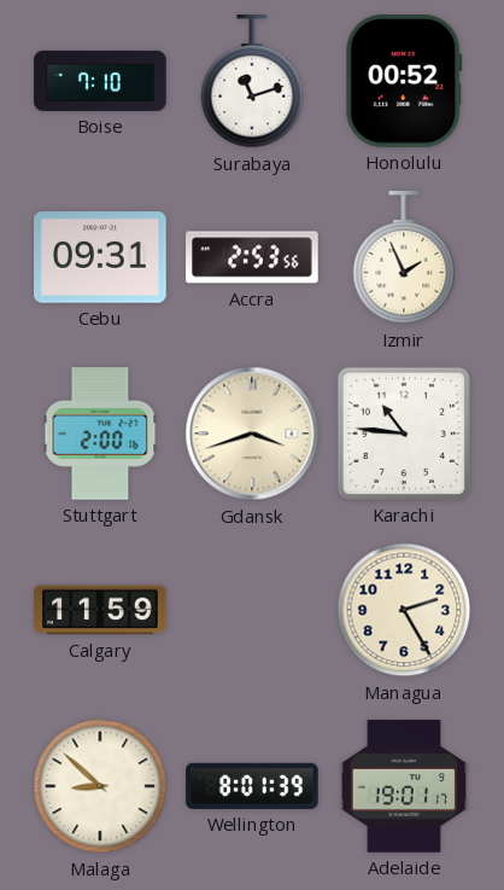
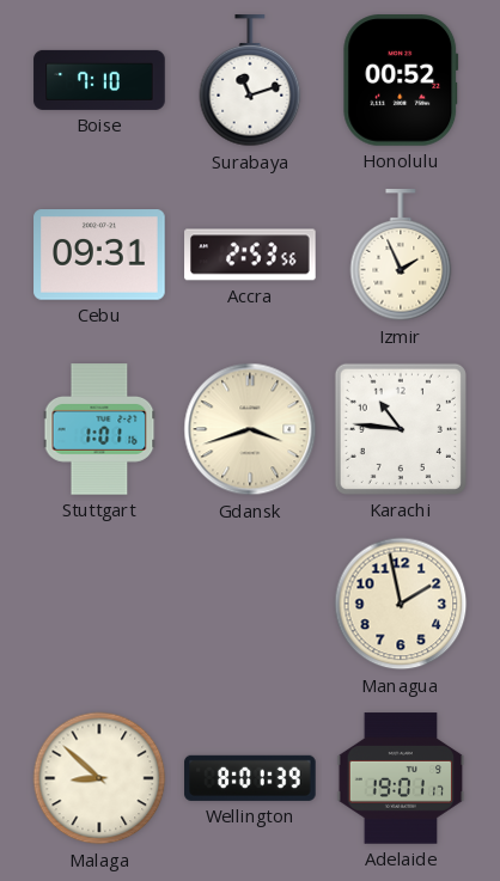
Stuttgart: 2:00 -> 1:01 (99, 429)
Calgary: 11:59 -> none (100, 610)
Managua: 2:25 -> 1:58 (401, 604)
